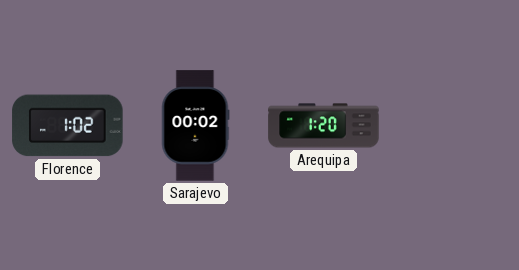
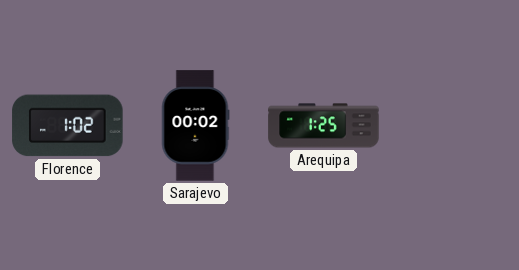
Arequipa: 1:20 -> 1:25 (324, 126)
